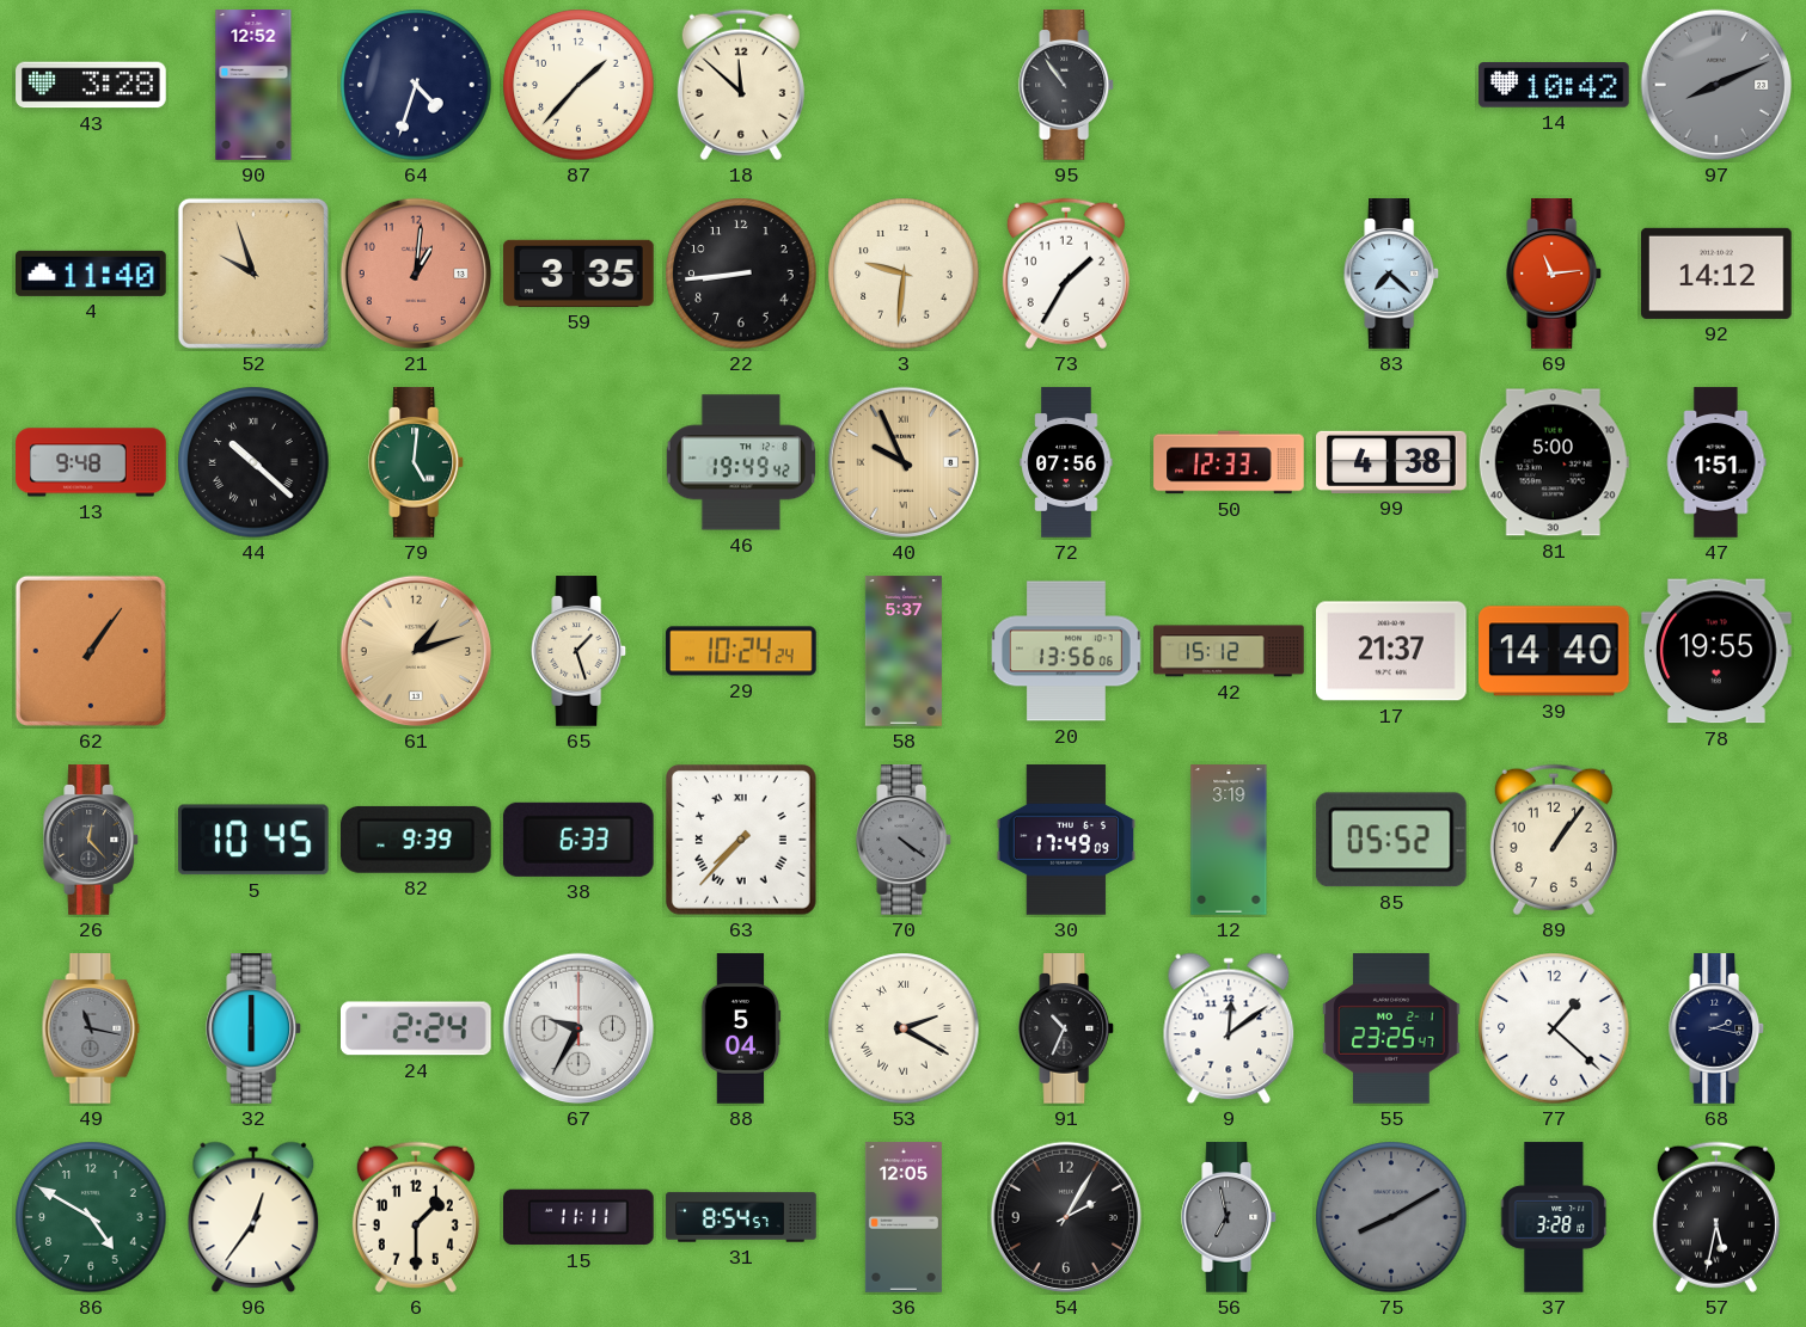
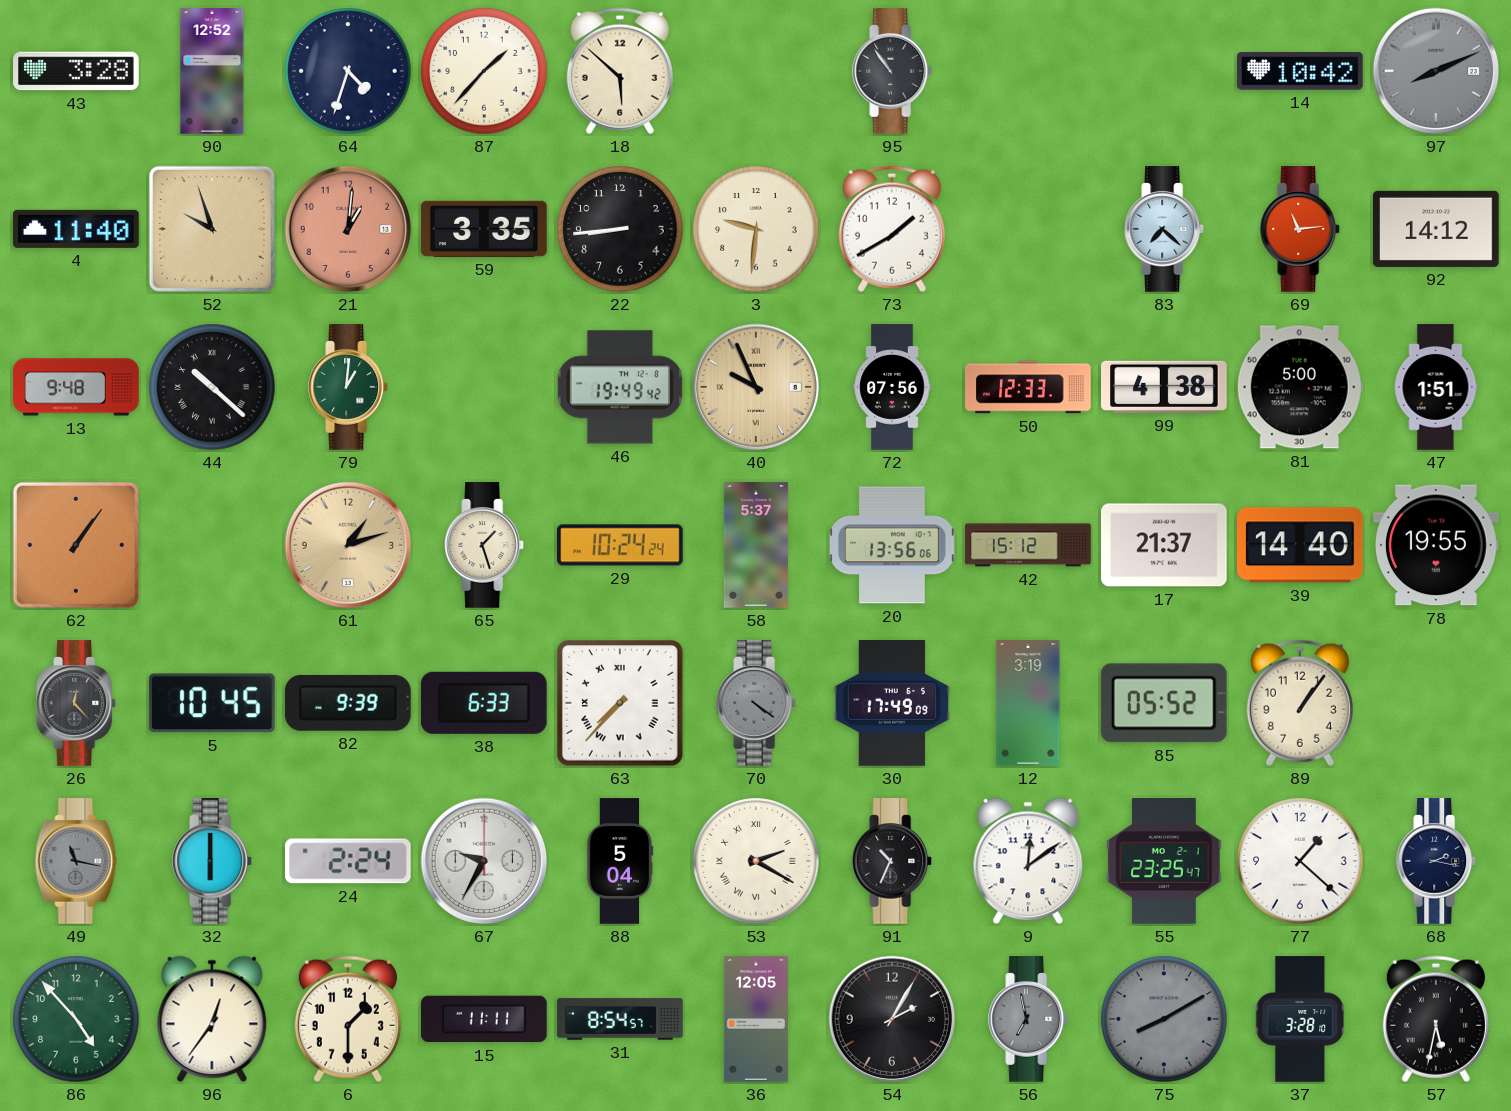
18: 11:52 -> 5:52 (620, 71)
73: 1:35 -> 1:40 (892, 229)
79: 5:01 -> 1:01 (349, 387)
86: 4:50 -> 4:53 (76, 1019)
